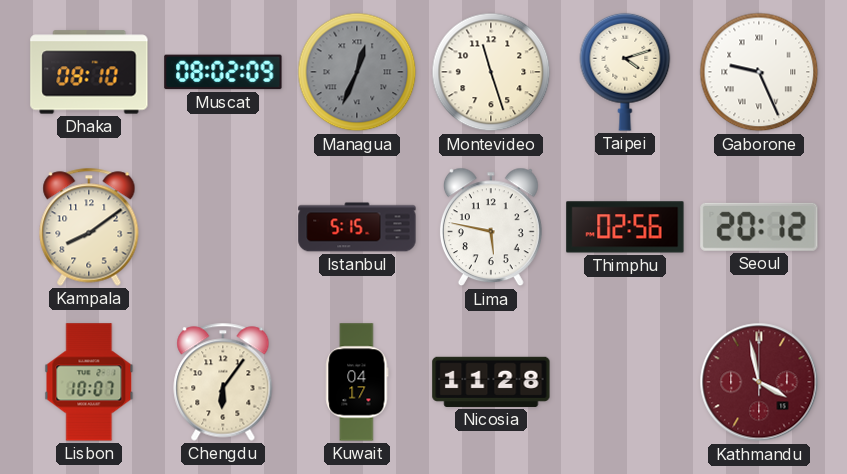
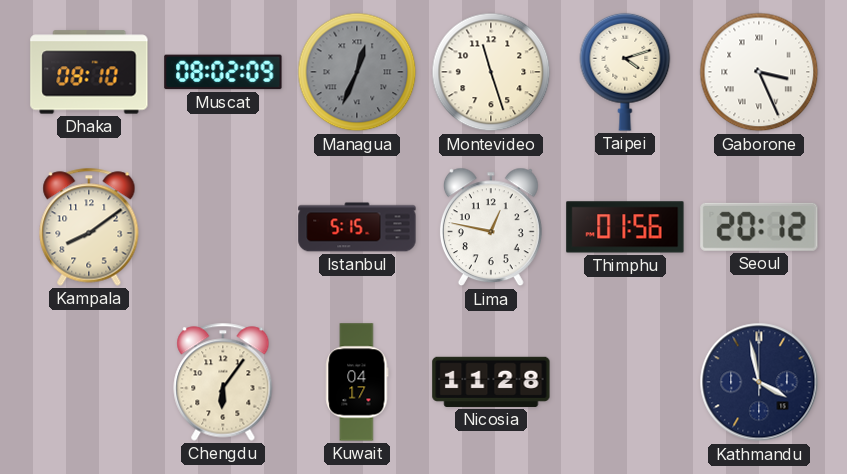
Gaborone: 9:26 -> 3:26 (759, 72)
Lima: 5:47 -> 12:47 (491, 227)
Thimphu: 02:56 -> 01:56 (625, 227)
Lisbon: 10:07 -> none (89, 382)
Kathmandu dial: burgundy -> navy (759, 382)
